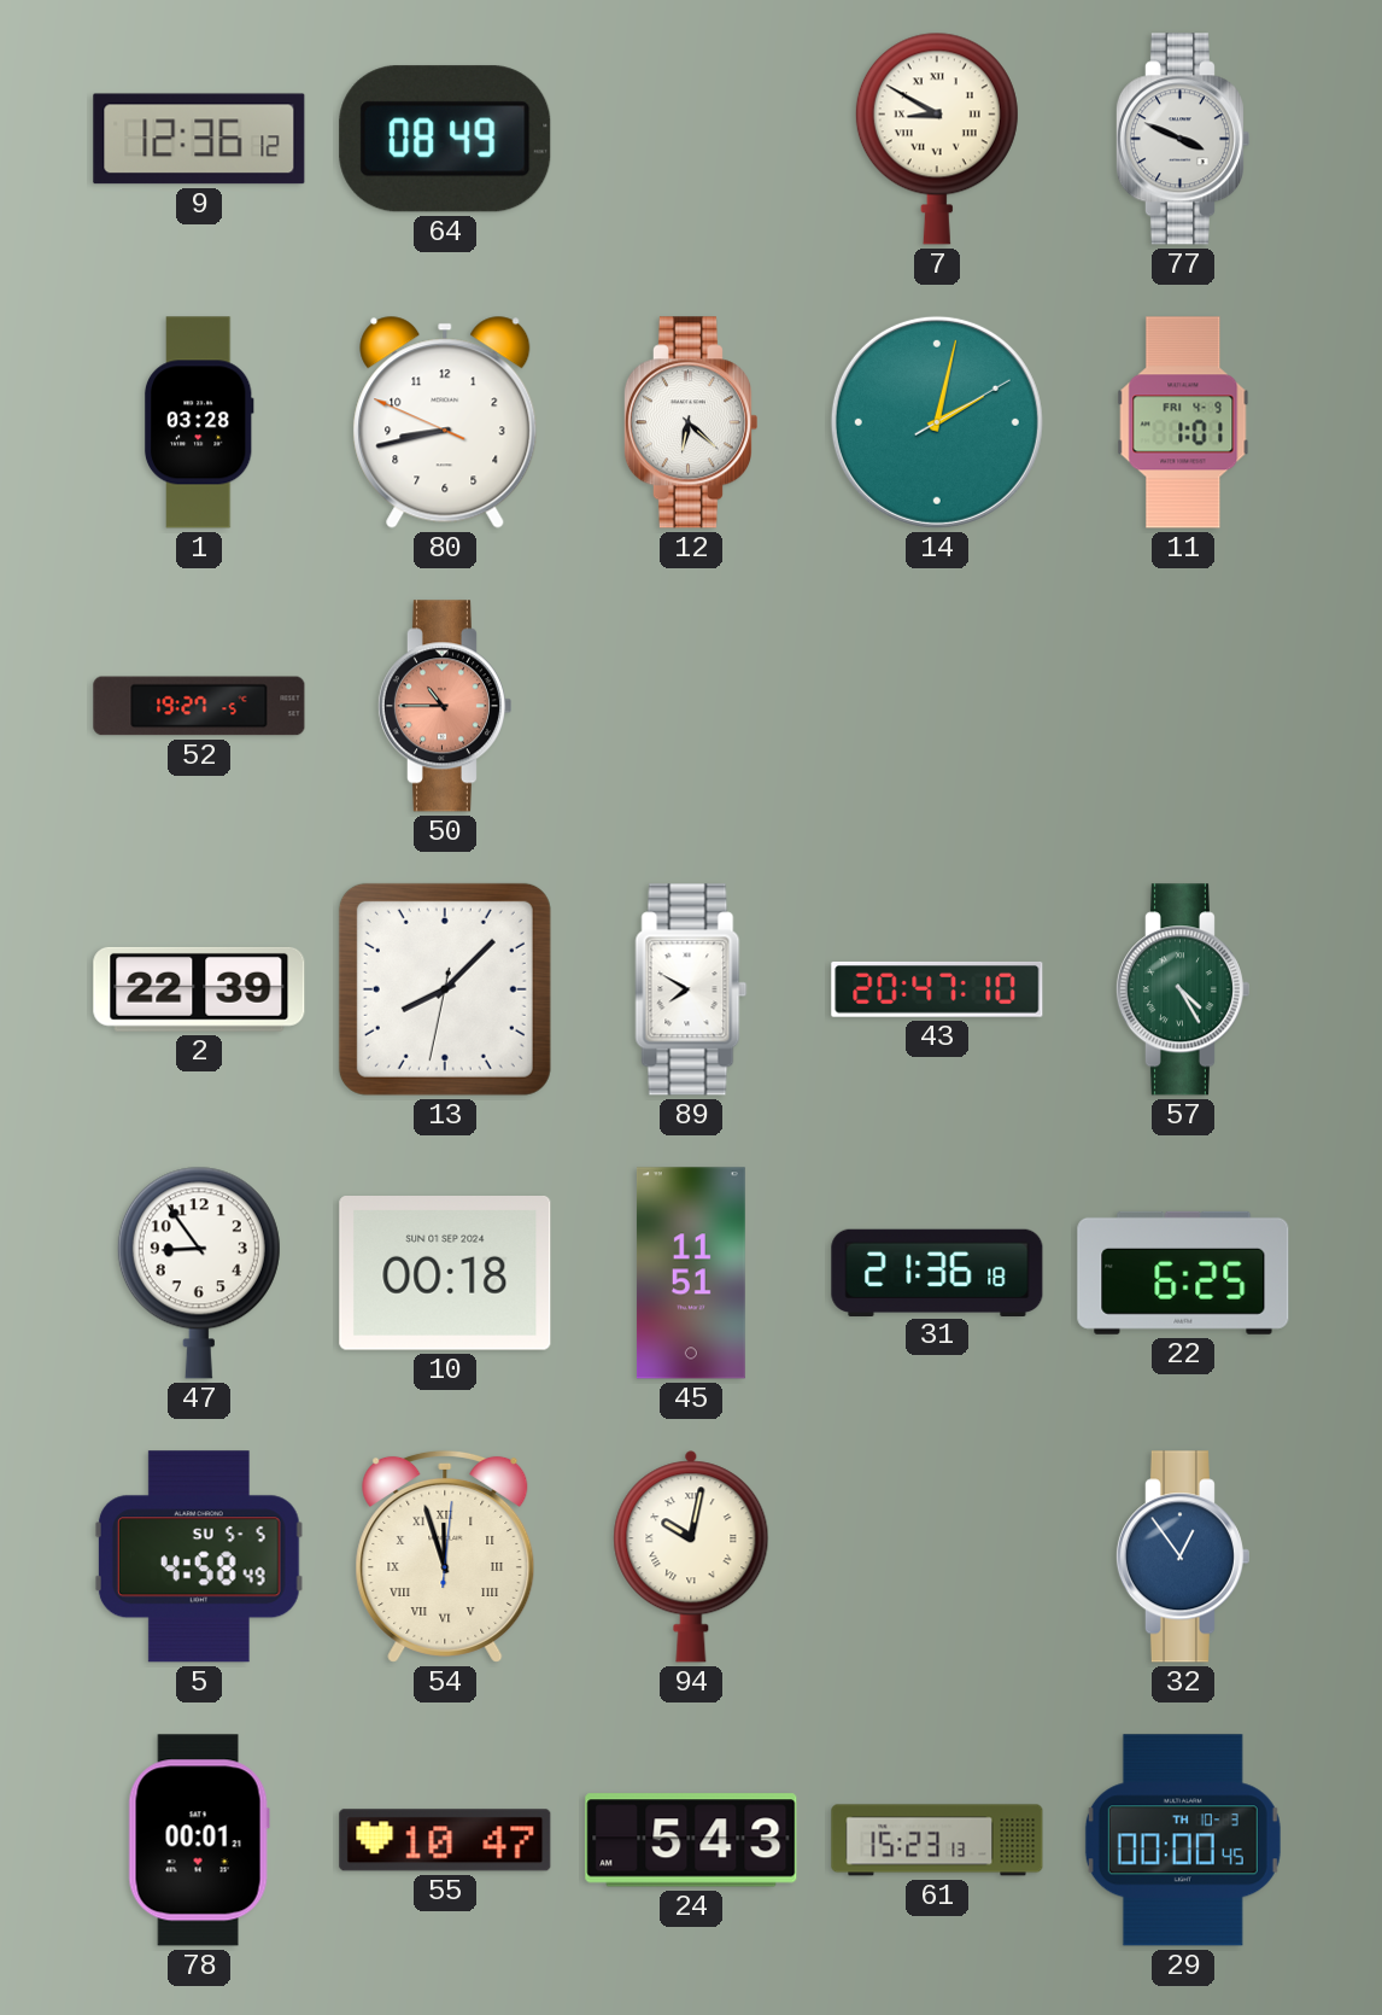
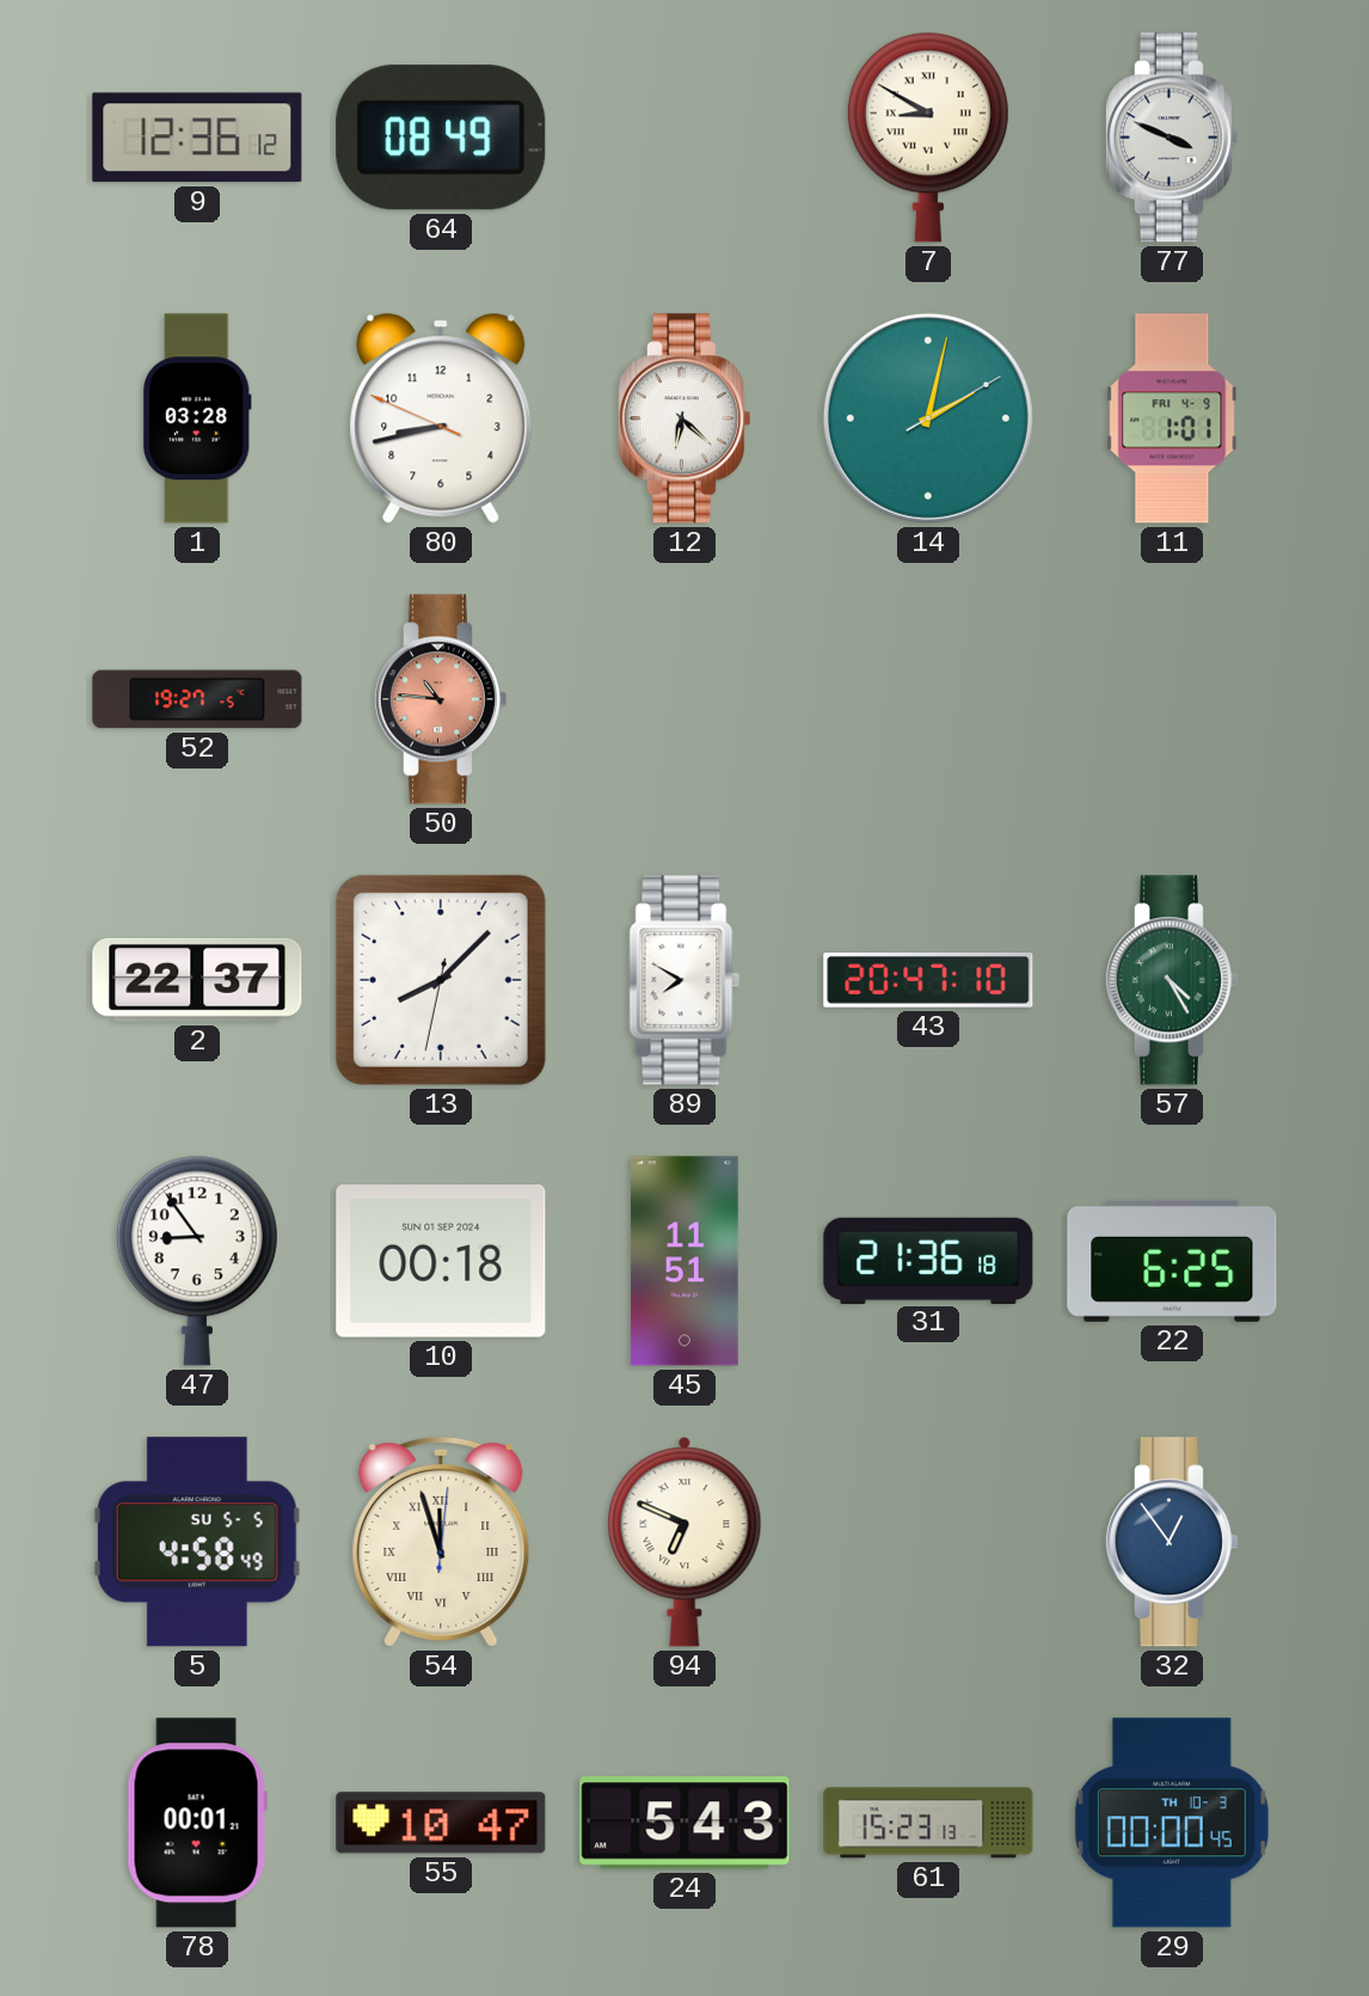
50: 10:45 -> 10:46 (440, 699)
2: 22:39 -> 22:37 (197, 980)
94: 10:02 -> 6:49 (684, 1542)
